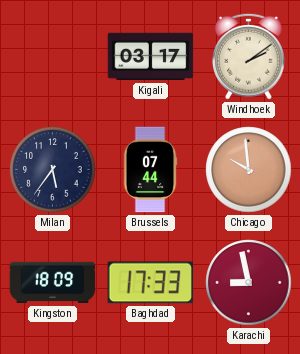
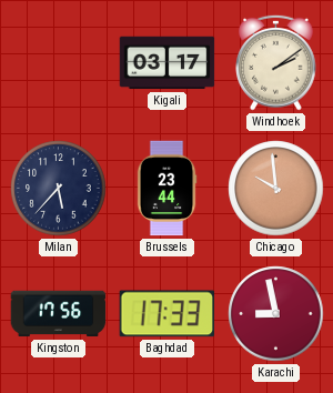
Milan: 5:36 -> 5:37 (59, 189)
Brussels: 07:44 -> 23:44 (167, 189)
Kingston: 18:09 -> 17:56 (59, 314)
